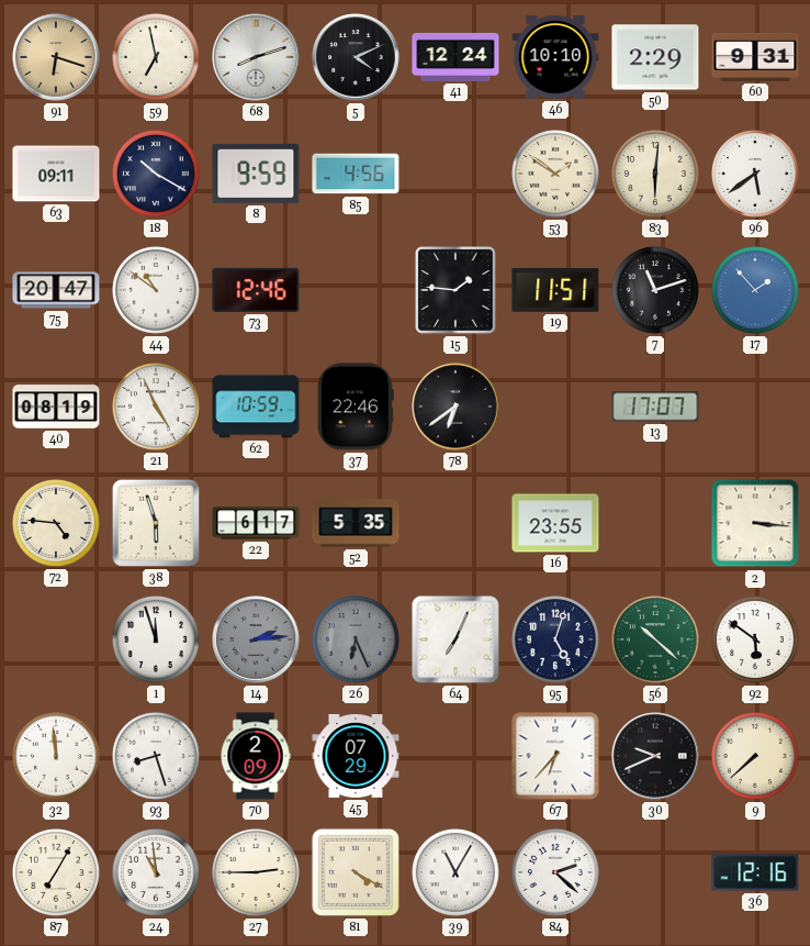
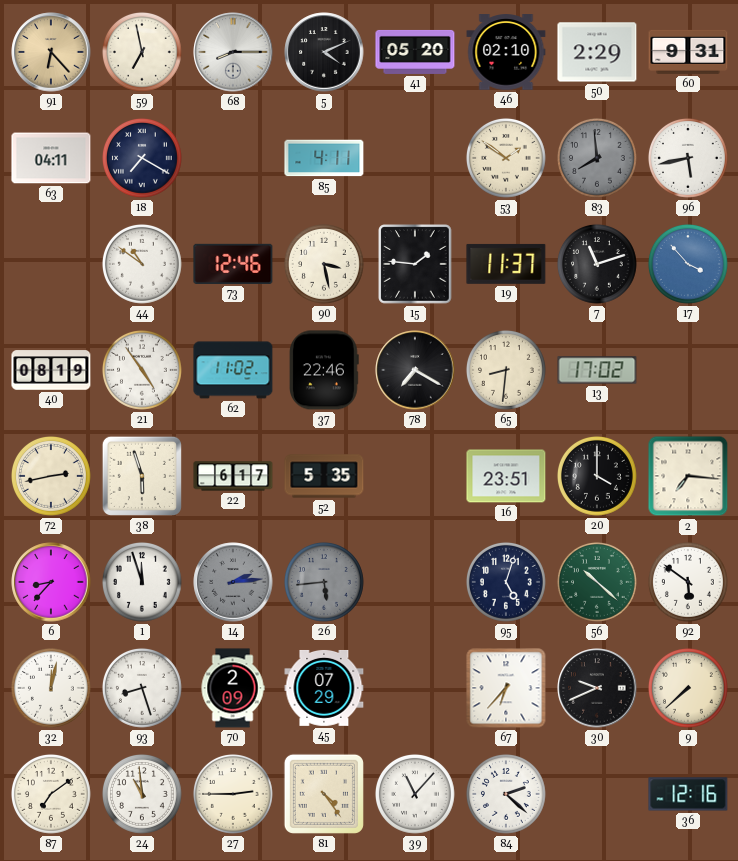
91: 6:18 -> 6:23 (51, 52)
68: 8:12 -> 8:15 (233, 52)
41: 12:24 -> 05:20 (415, 52)
46: 10:10 -> 02:10 (506, 52)
63: 09:11 -> 04:11 (51, 158)
18: 10:20 -> 7:20 (142, 158)
8: 9:59 -> none (256, 174)
85: 4:56 -> 4:11 (324, 158)
83: 6:01 -> 7:59 (597, 158)
83 dial: cream -> grey (597, 158)
96: 5:39 -> 5:43 (688, 158)
75: 20:47 -> none (56, 290)
90: none -> 3:28 (324, 264)
19: 11:51 -> 11:37 (506, 264)
17: 1:53 -> 3:53 (688, 264)
21: 4:56 -> 4:54 (142, 370)
62: 10:59 -> 11:02 (233, 370)
78: 6:39 -> 7:20 (415, 370)
65: none -> 8:31 (506, 370)
13: 17:07 -> 17:02 (597, 370)
72: 4:46 -> 2:43 (51, 476)
16: 23:55 -> 23:51 (506, 476)
20: none -> 4:00 (597, 476)
2: 3:16 -> 7:16 (688, 476)
6: none -> 8:37 (51, 582)
26: 6:26 -> 5:44 (324, 582)
64: 7:04 -> none (455, 639)
32: 11:59 -> 12:02 (51, 688)
87: 7:05 -> 7:09 (51, 794)
81: 4:20 -> 4:24 (324, 794)
39: 11:05 -> 11:07 (415, 794)
